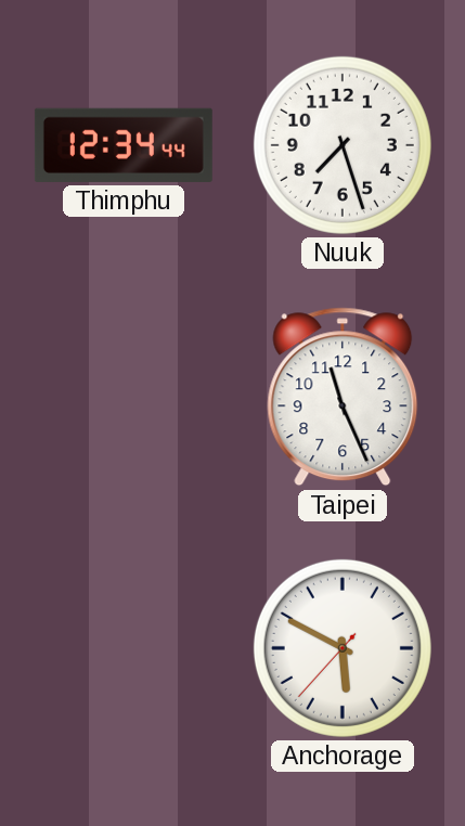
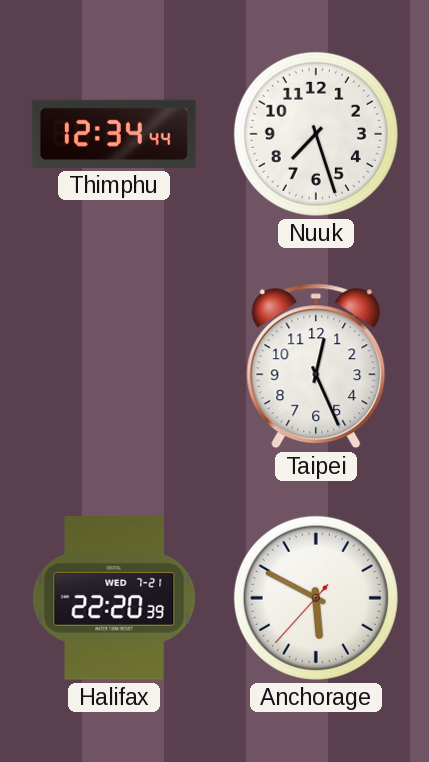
Taipei: 11:26 -> 12:26 (316, 366)
Halifax: none -> 22:20 (114, 598)
